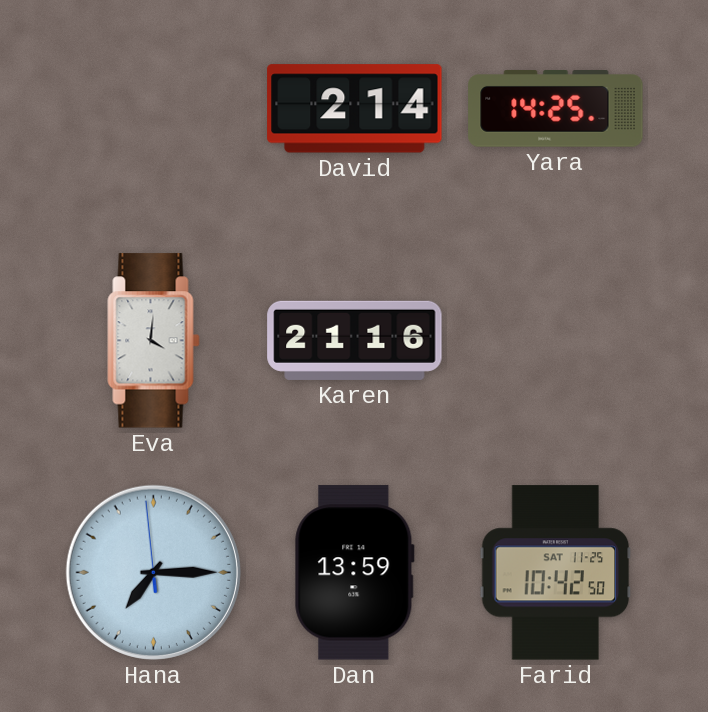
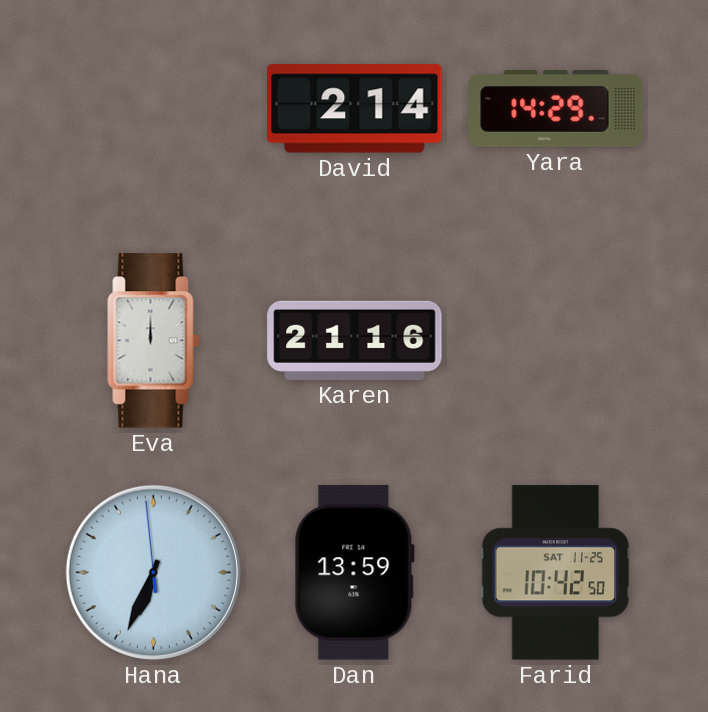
Yara: 14:25 -> 14:29 (556, 109)
Eva: 4:01 -> 12:00 (154, 341)
Hana: 7:14 -> 6:33 (153, 572)
